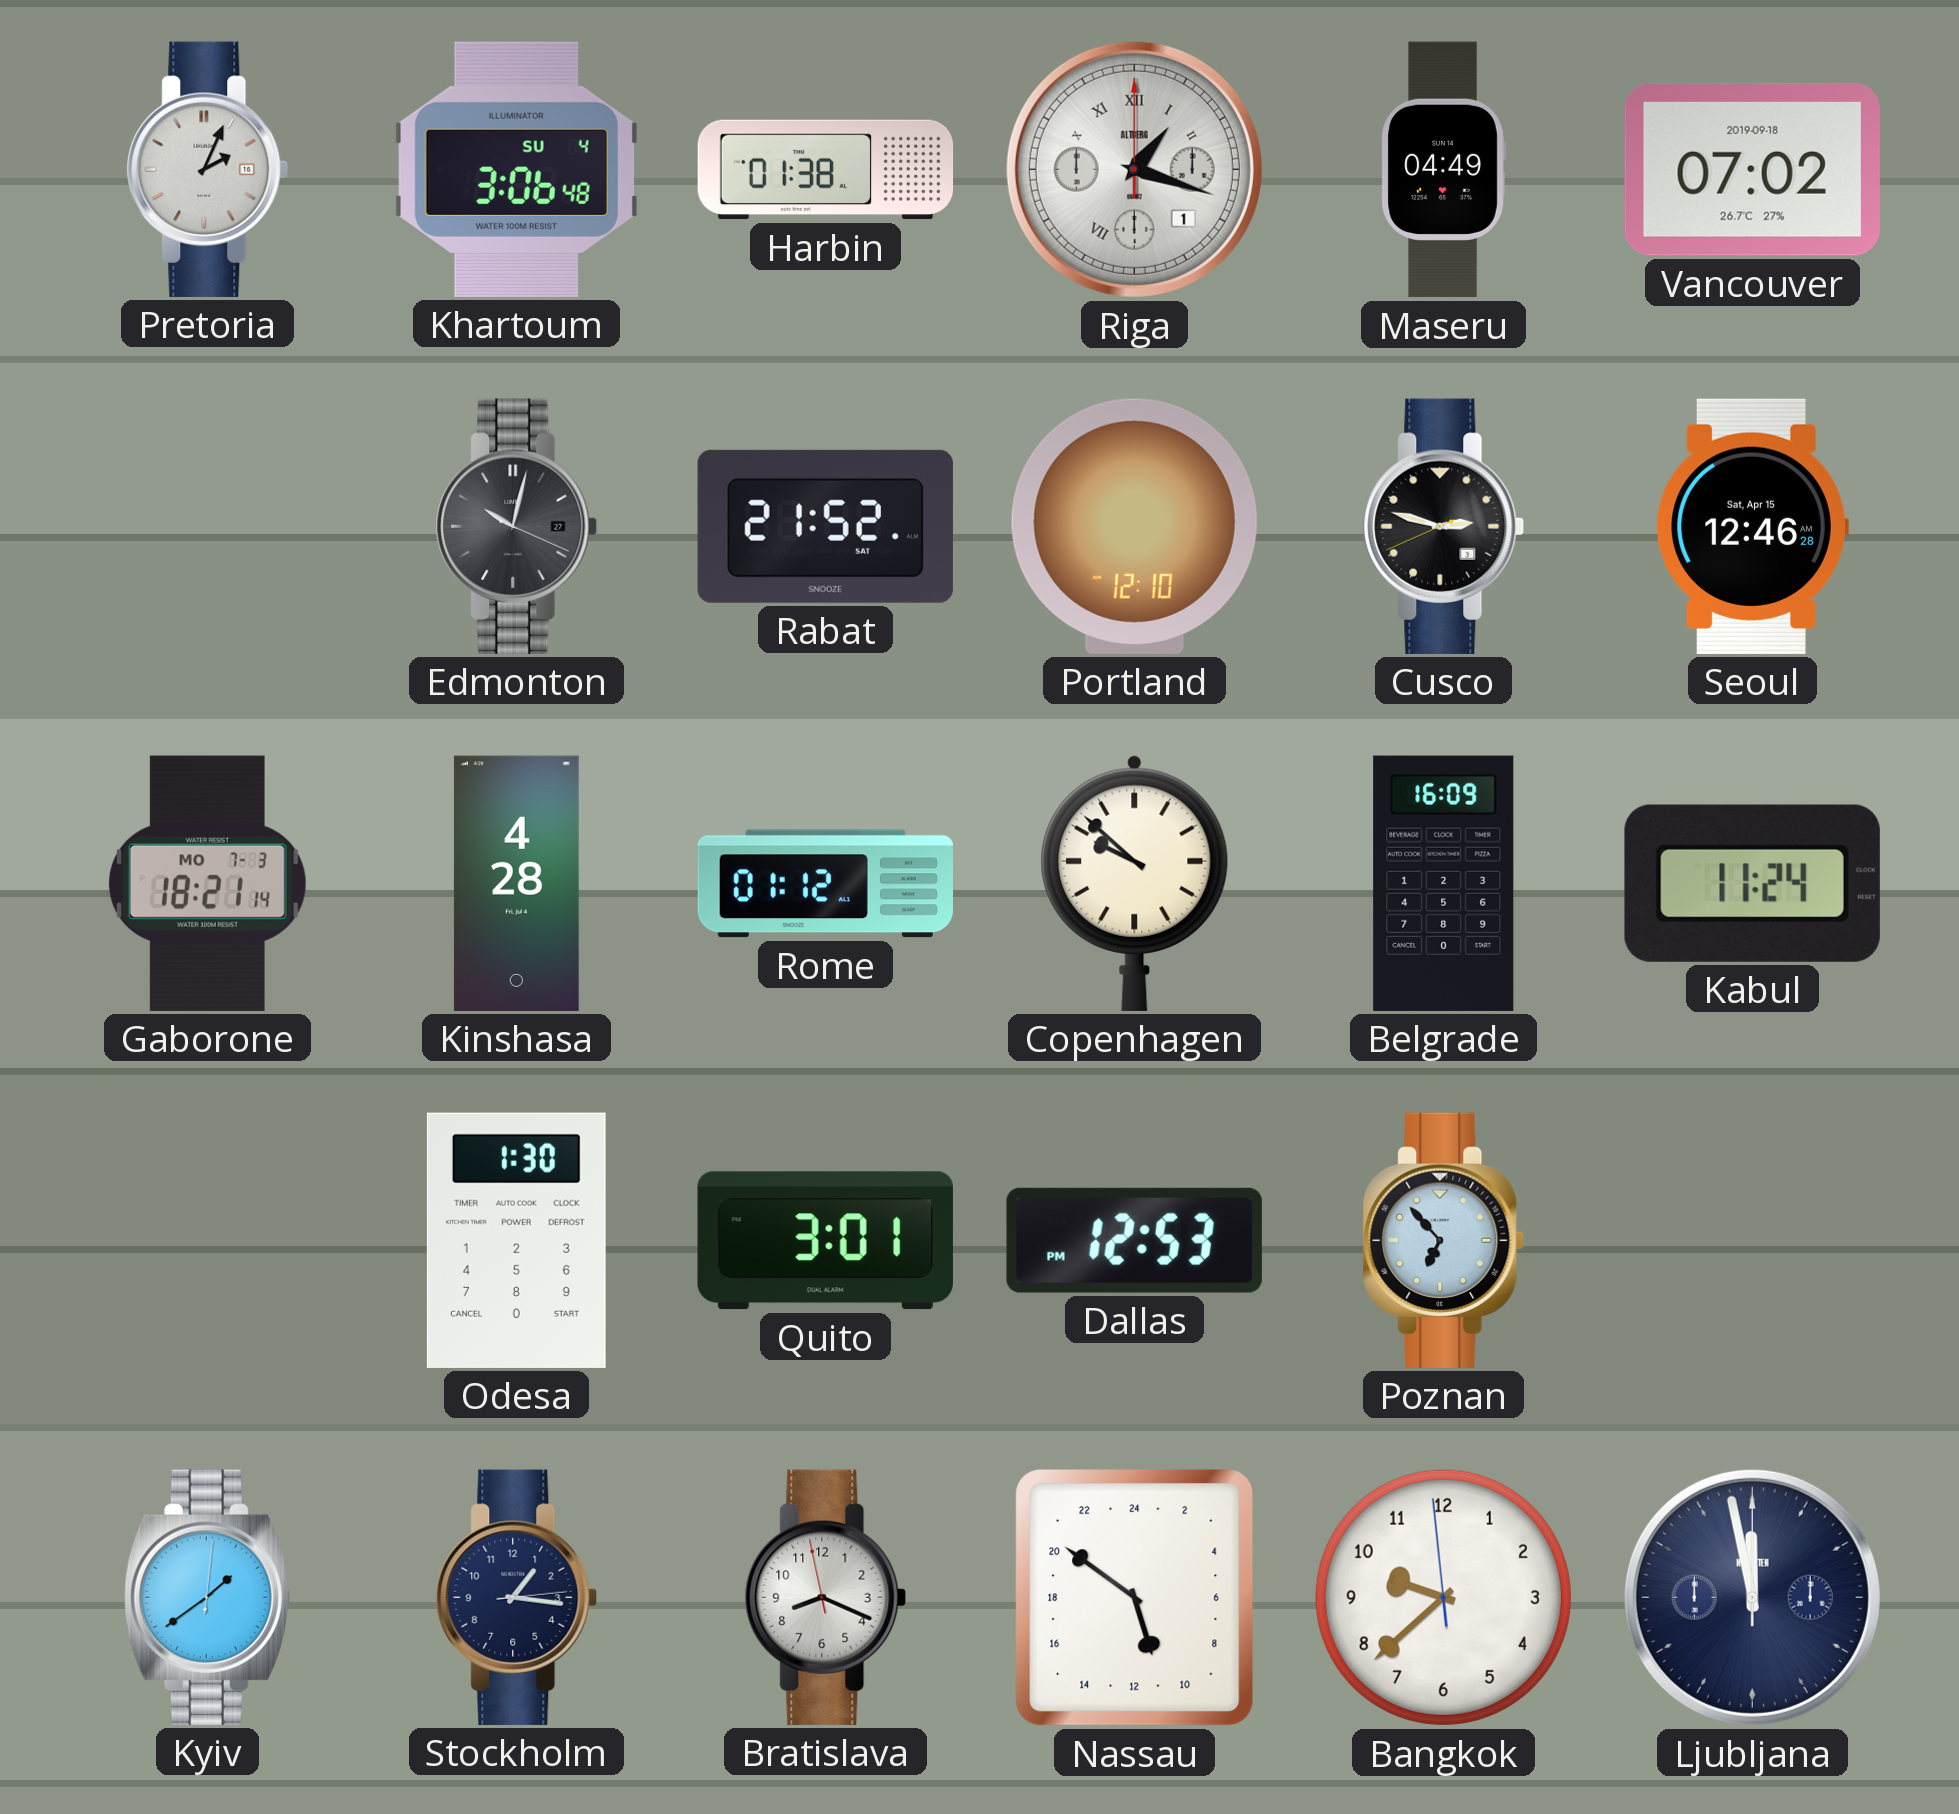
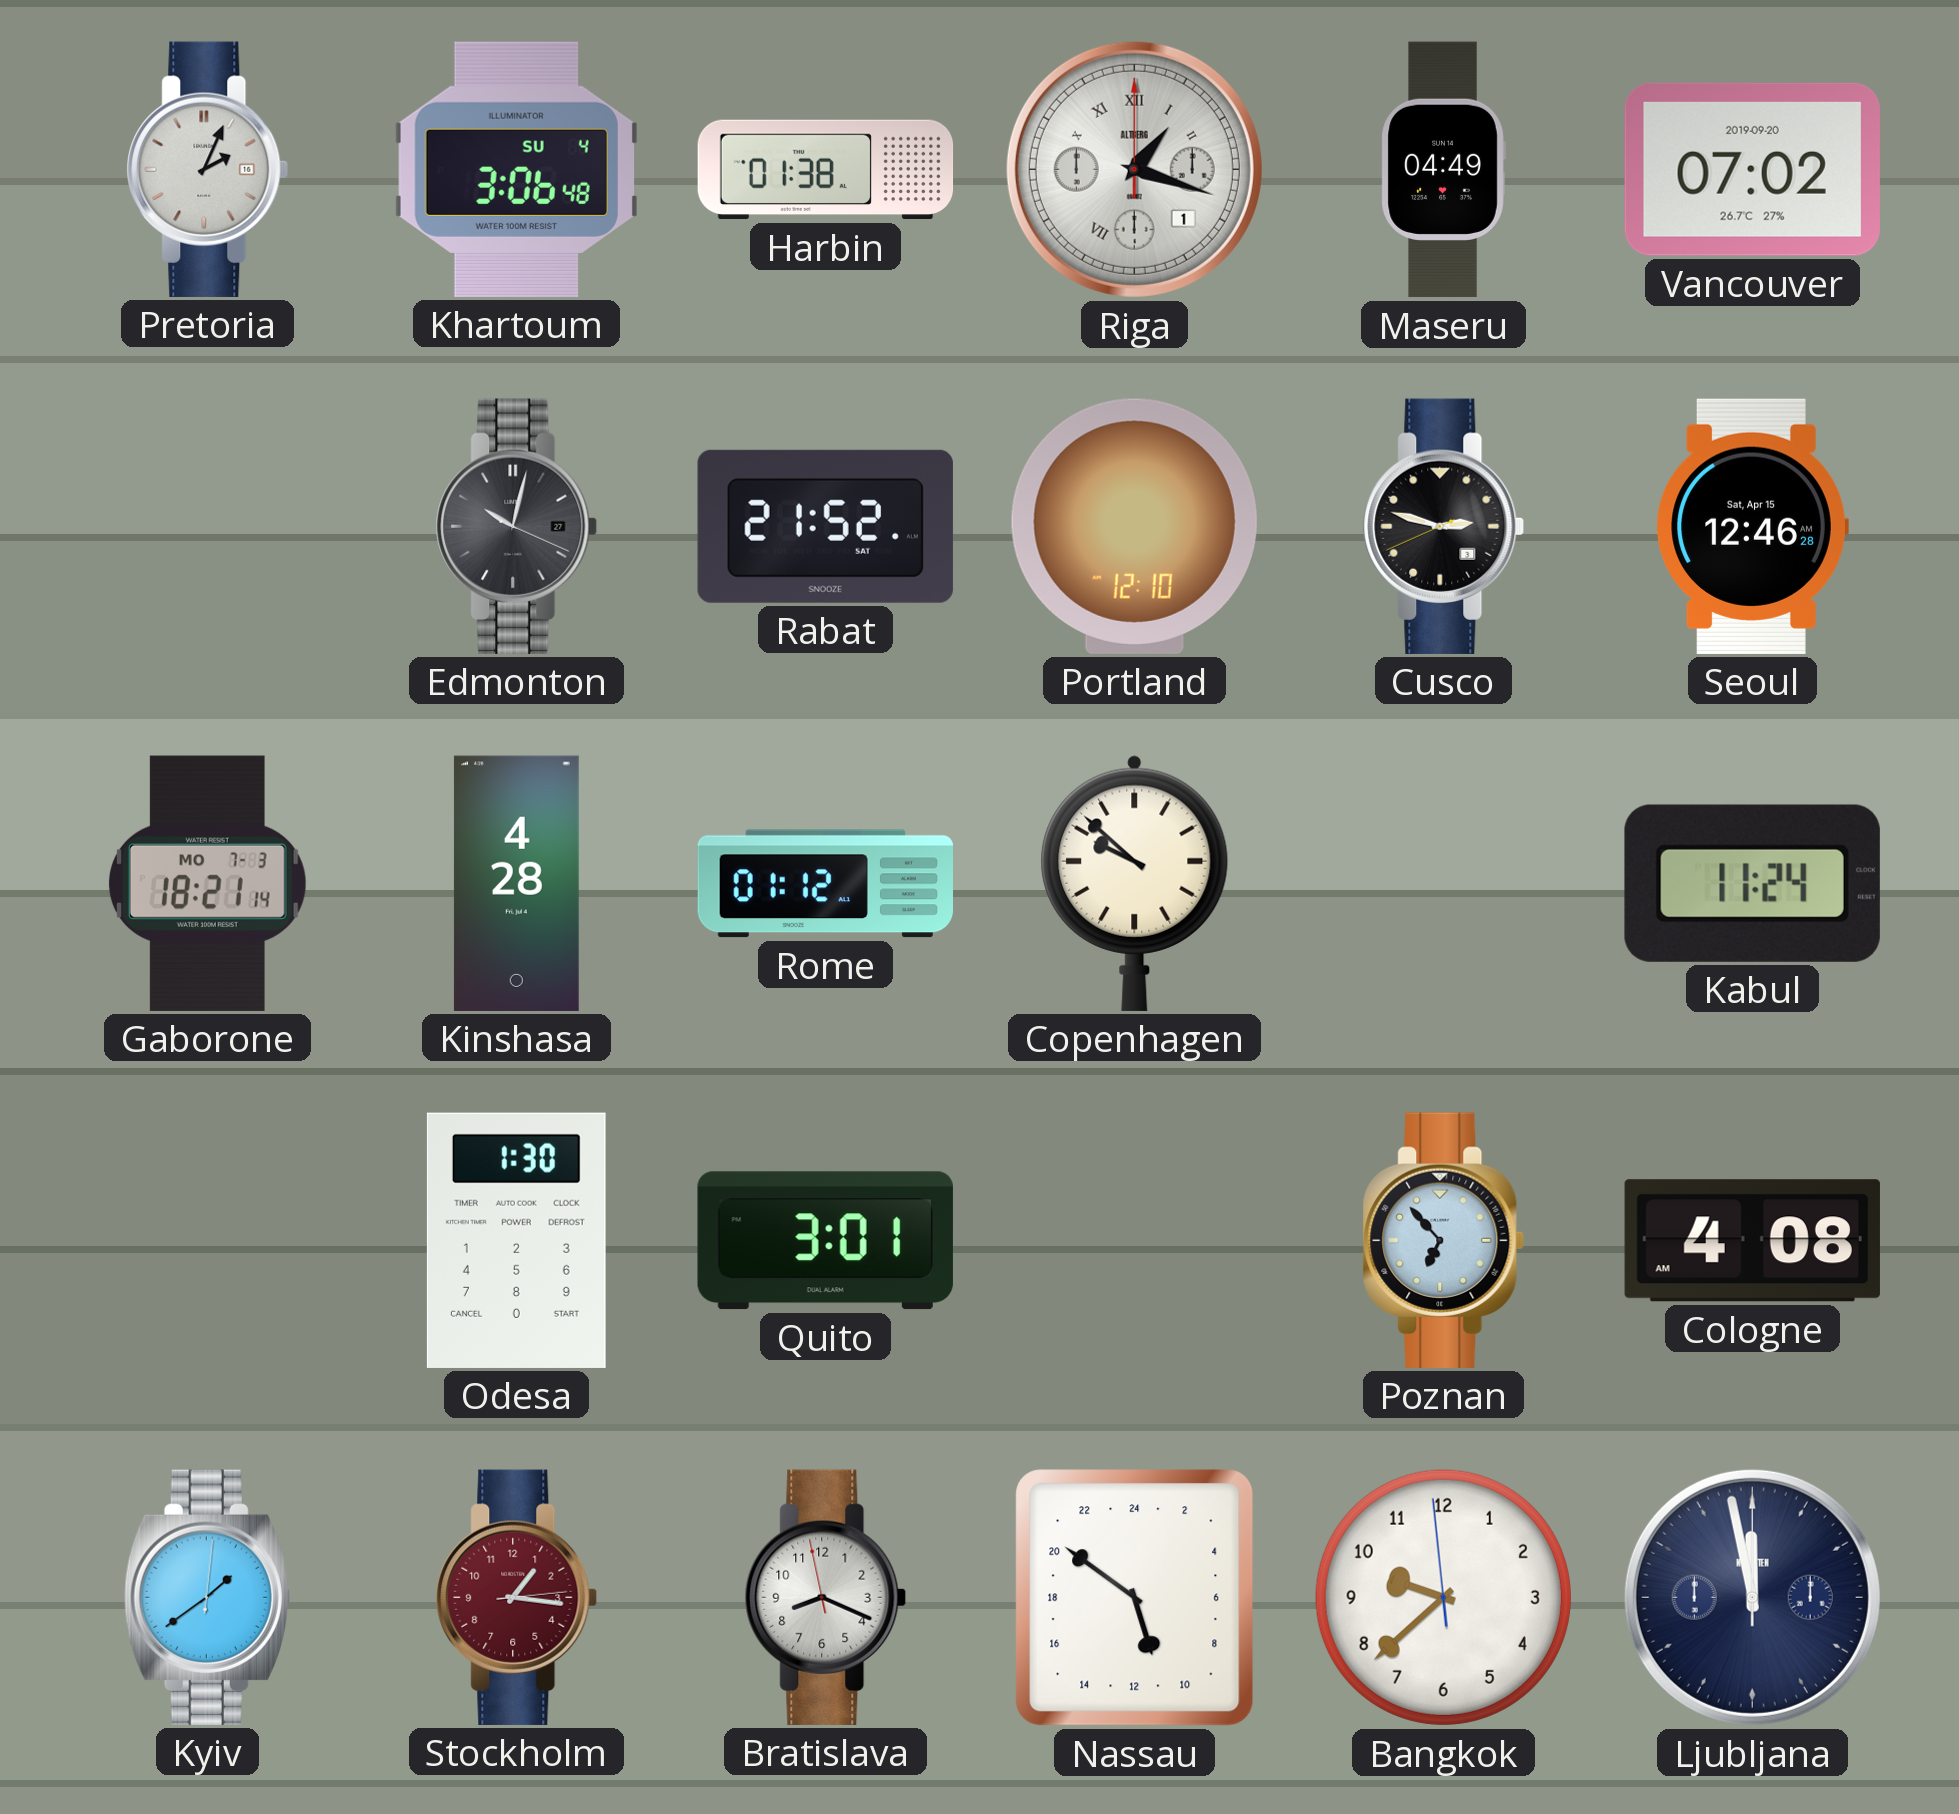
Vancouver date: 2019-09-18 -> 2019-09-20 (1752, 169)
Belgrade: 16:09 -> none (1444, 883)
Dallas: 12:53 -> none (1134, 1240)
Cologne: none -> 4:08 (1752, 1241)
Stockholm dial: navy -> burgundy (517, 1597)
